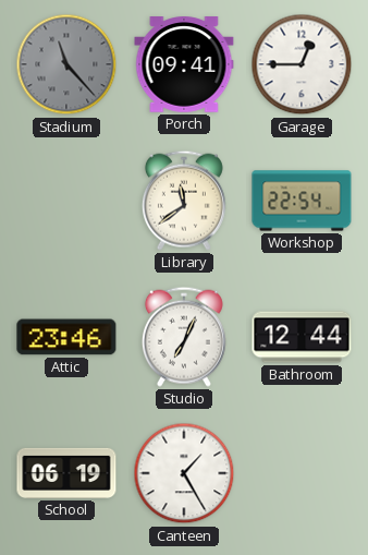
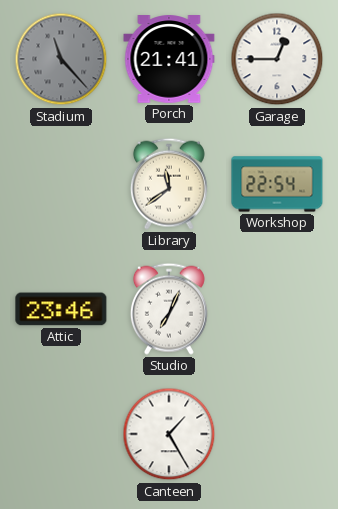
Porch: 09:41 -> 21:41 (169, 59)
Bathroom: 12:44 -> none (302, 337)
School: 06:19 -> none (66, 473)
